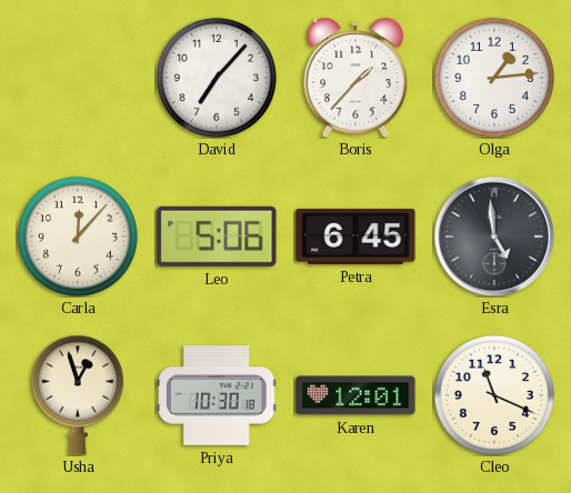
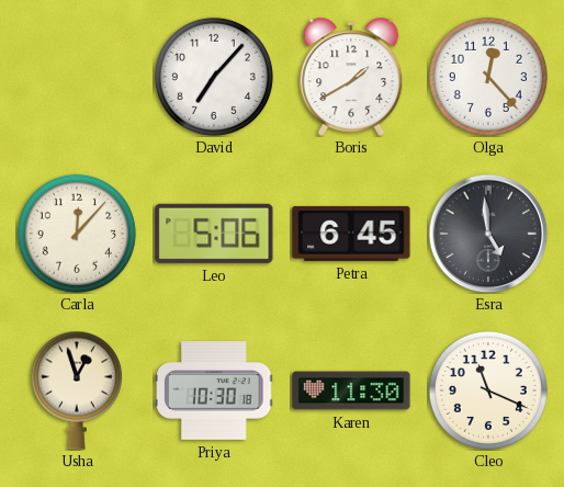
Boris: 1:37 -> 1:40 (351, 77)
Olga: 1:14 -> 12:23 (488, 77)
Karen: 12:01 -> 11:30 (351, 390)
